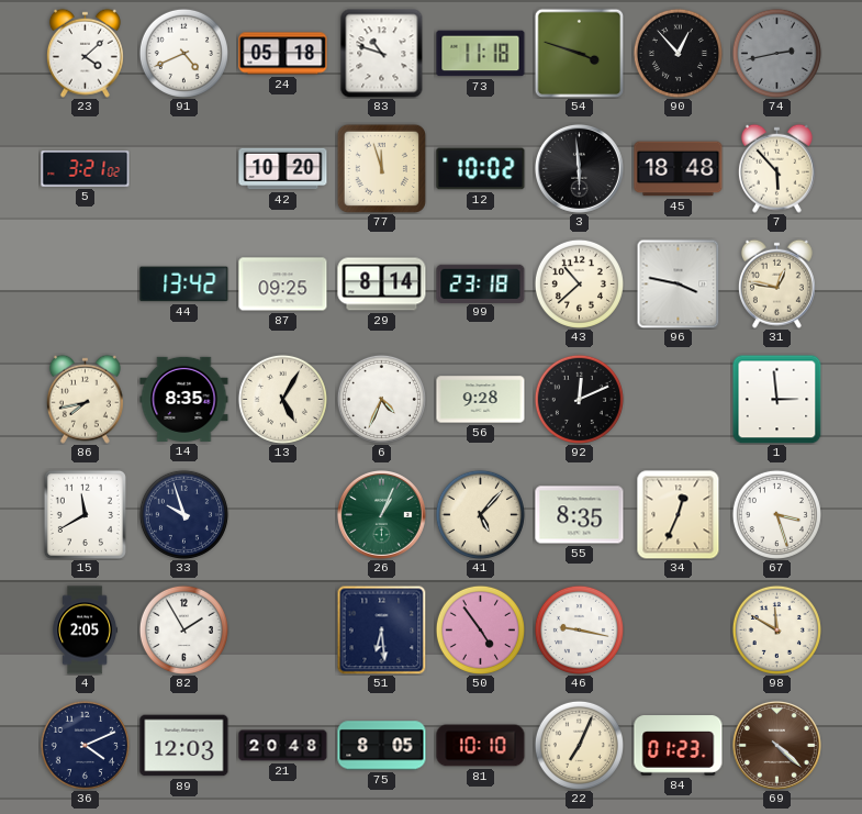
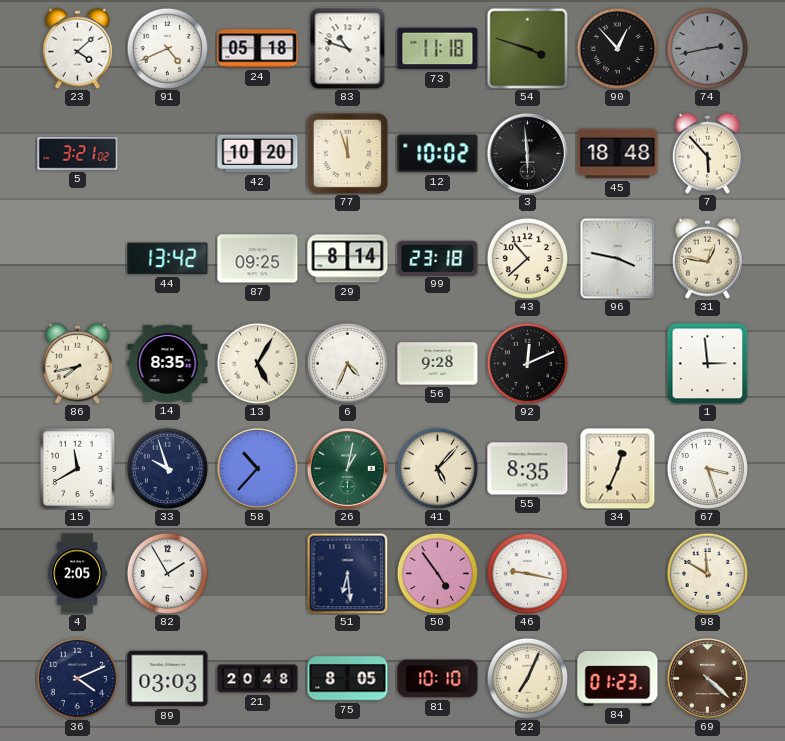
58: none -> 10:37 (257, 468)
26: 1:04 -> 1:02 (347, 468)
89: 12:03 -> 03:03 (168, 679)
